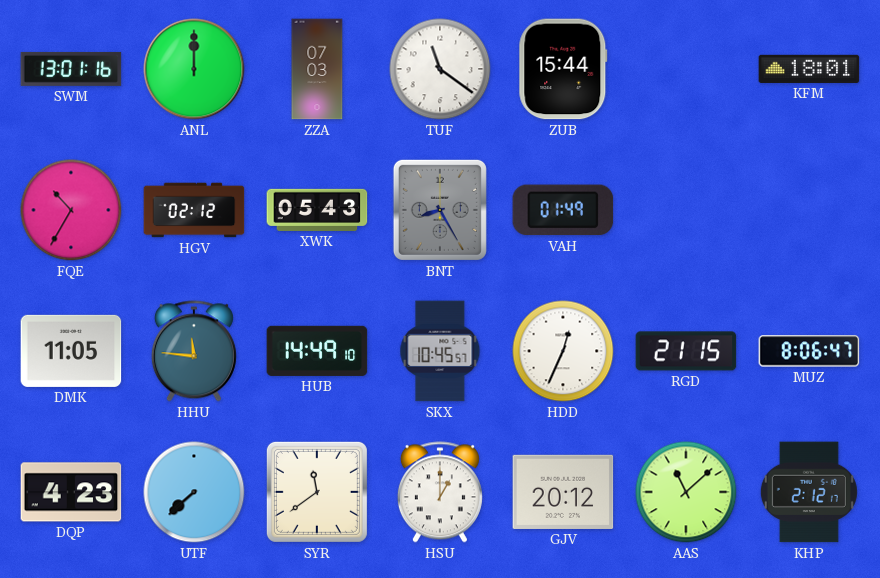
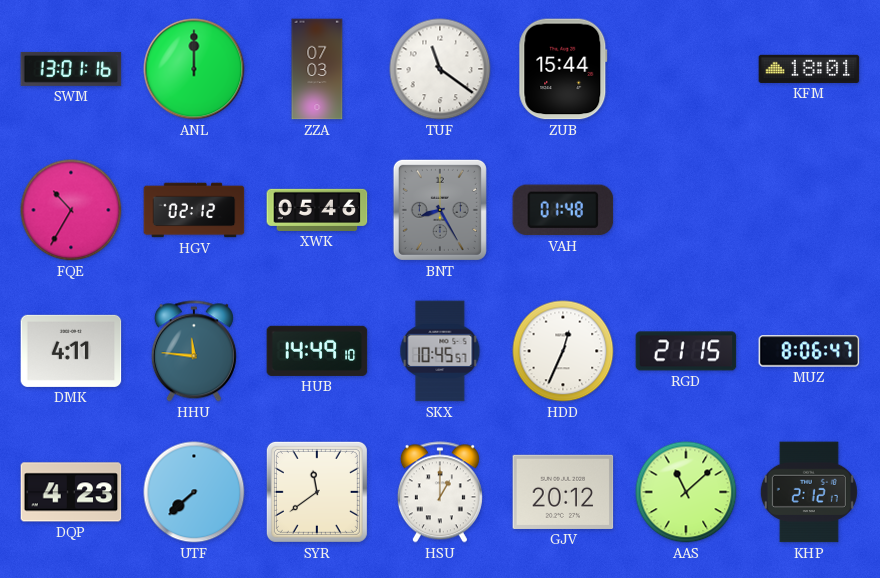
XWK: 05:43 -> 05:46 (317, 210)
VAH: 01:49 -> 01:48 (563, 210)
DMK: 11:05 -> 4:11 (71, 351)
